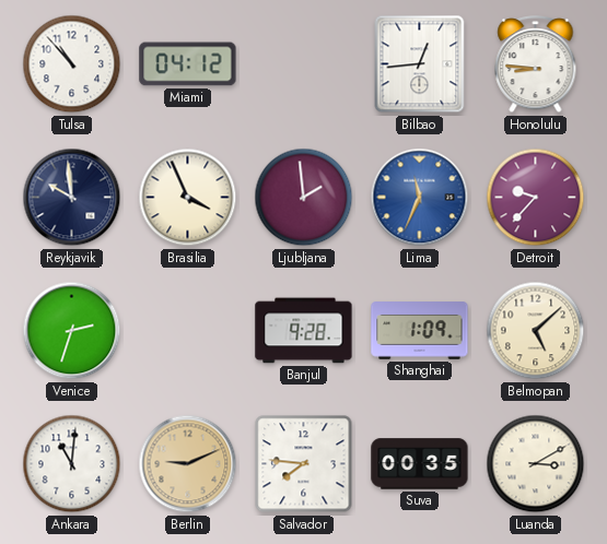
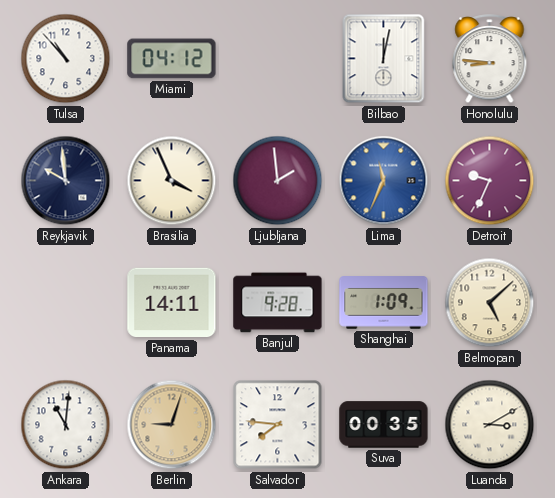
Bilbao: 12:44 -> 12:02 (384, 59)
Detroit: 9:37 -> 9:34 (490, 181)
Venice: 2:33 -> none (72, 331)
Panama: none -> 14:11 (172, 303)
Berlin: 9:11 -> 9:03 (172, 425)
